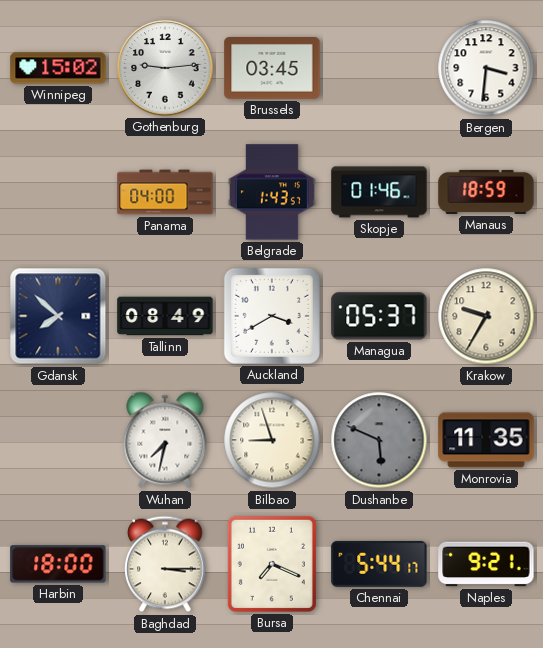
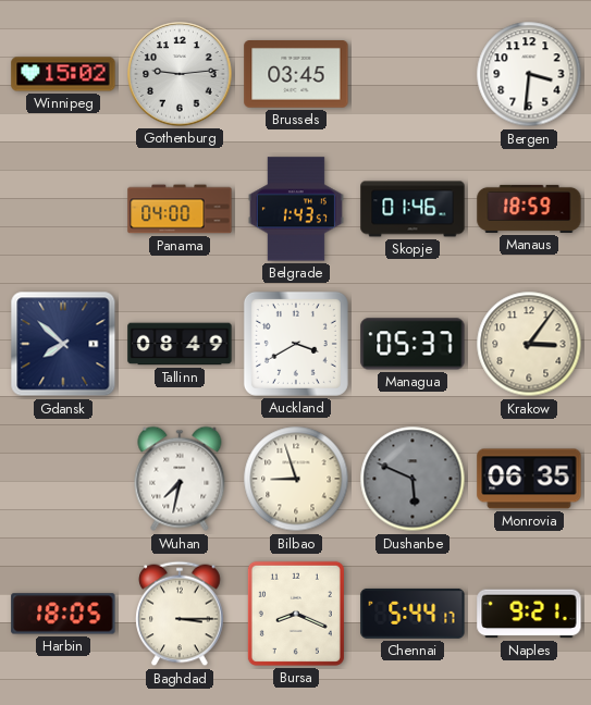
Krakow: 9:35 -> 3:06 (529, 344)
Monrovia: 11:35 -> 06:35 (529, 479)
Harbin: 18:00 -> 18:05 (63, 614)
Bursa: 7:19 -> 8:19 (296, 614)
